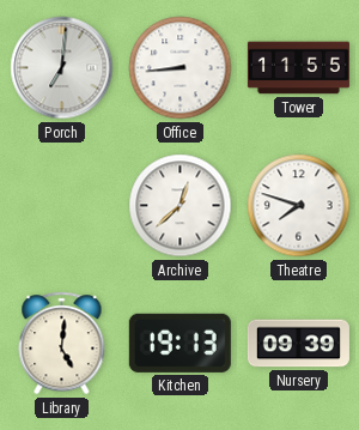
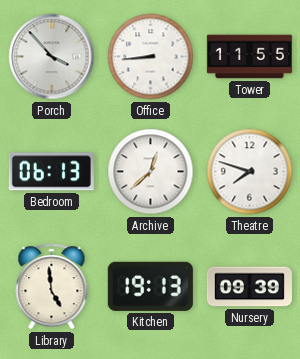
Porch: 7:01 -> 3:53 (52, 57)
Bedroom: none -> 06:13 (51, 172)
Library: 5:01 -> 4:59 (52, 287)
